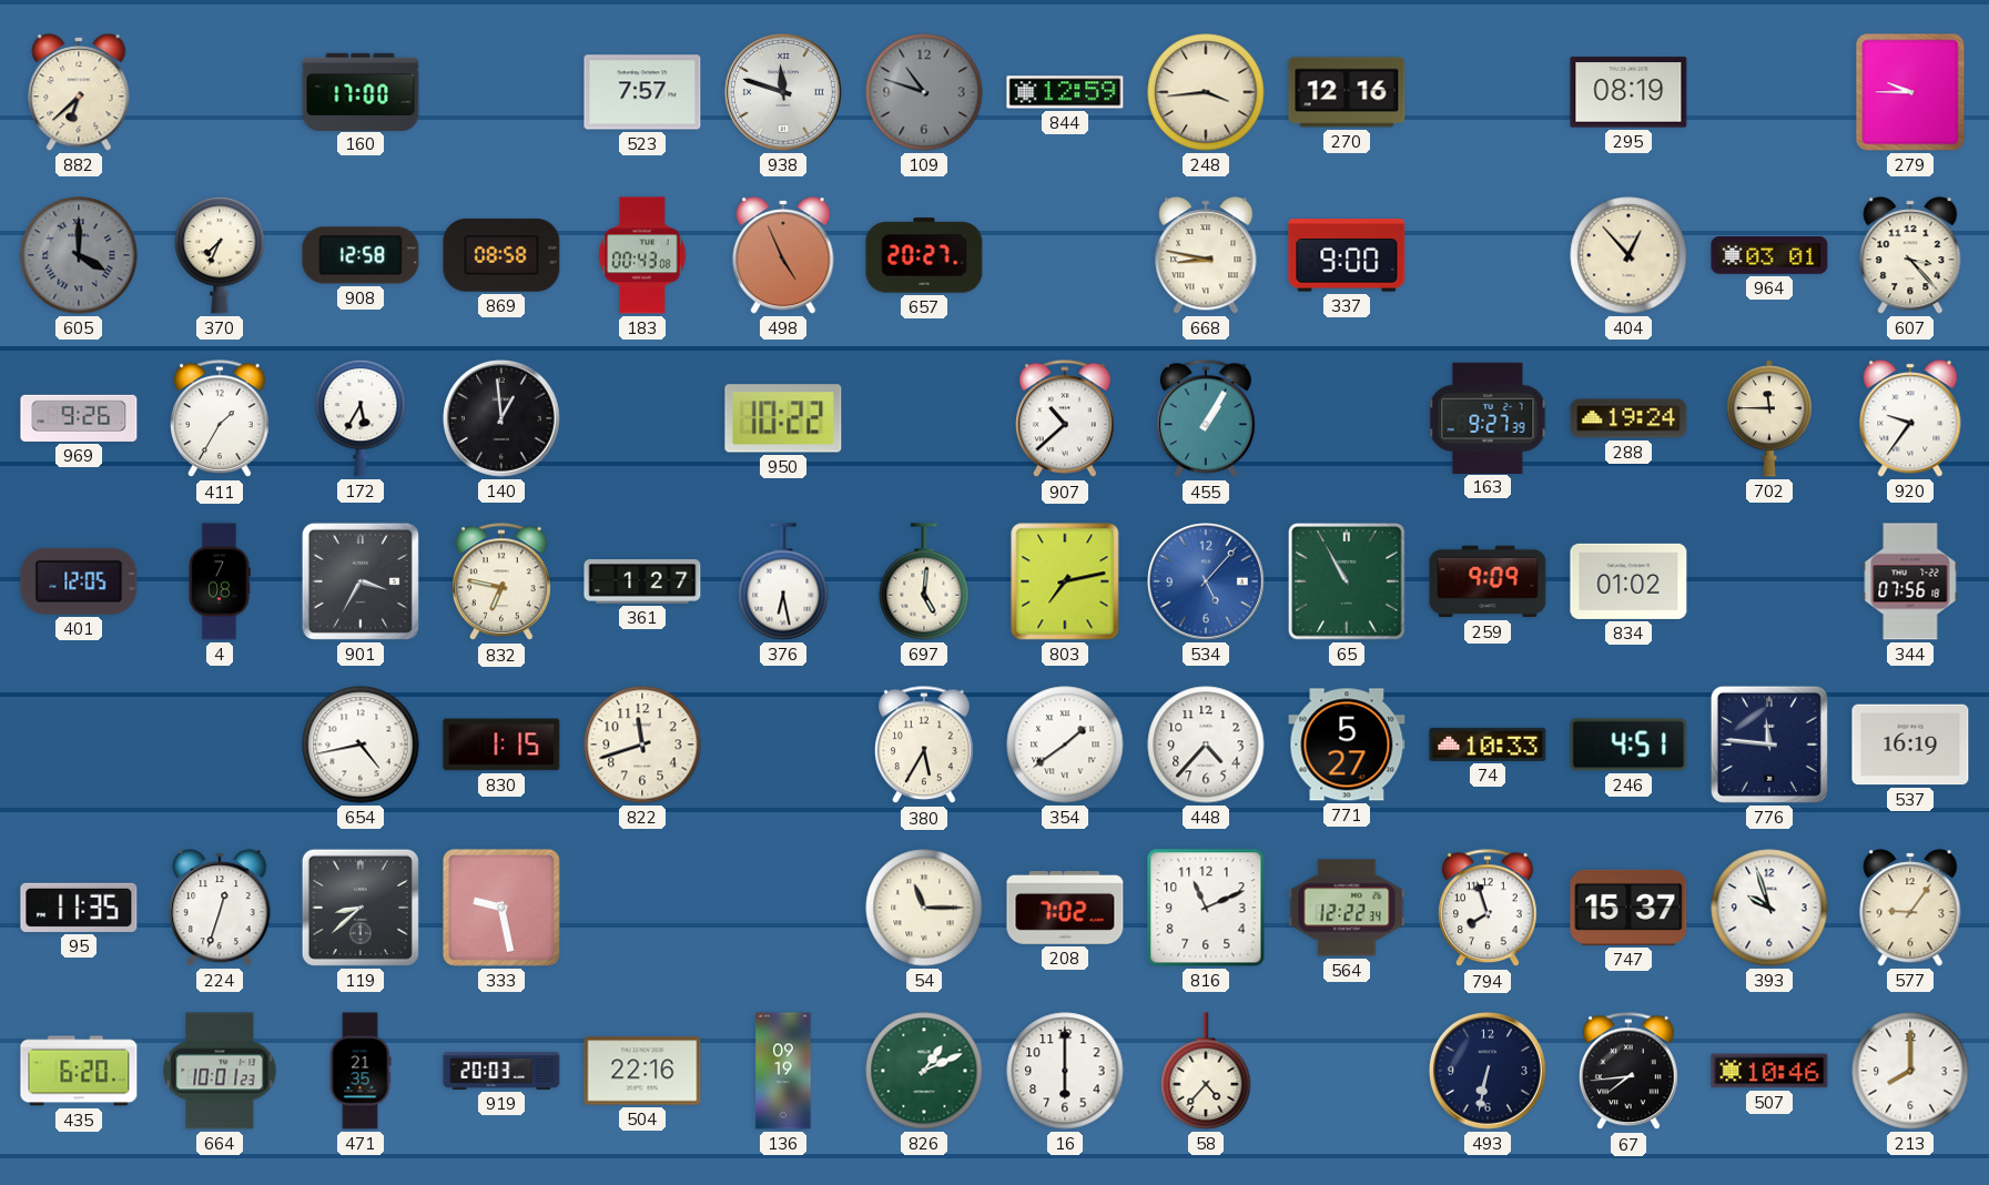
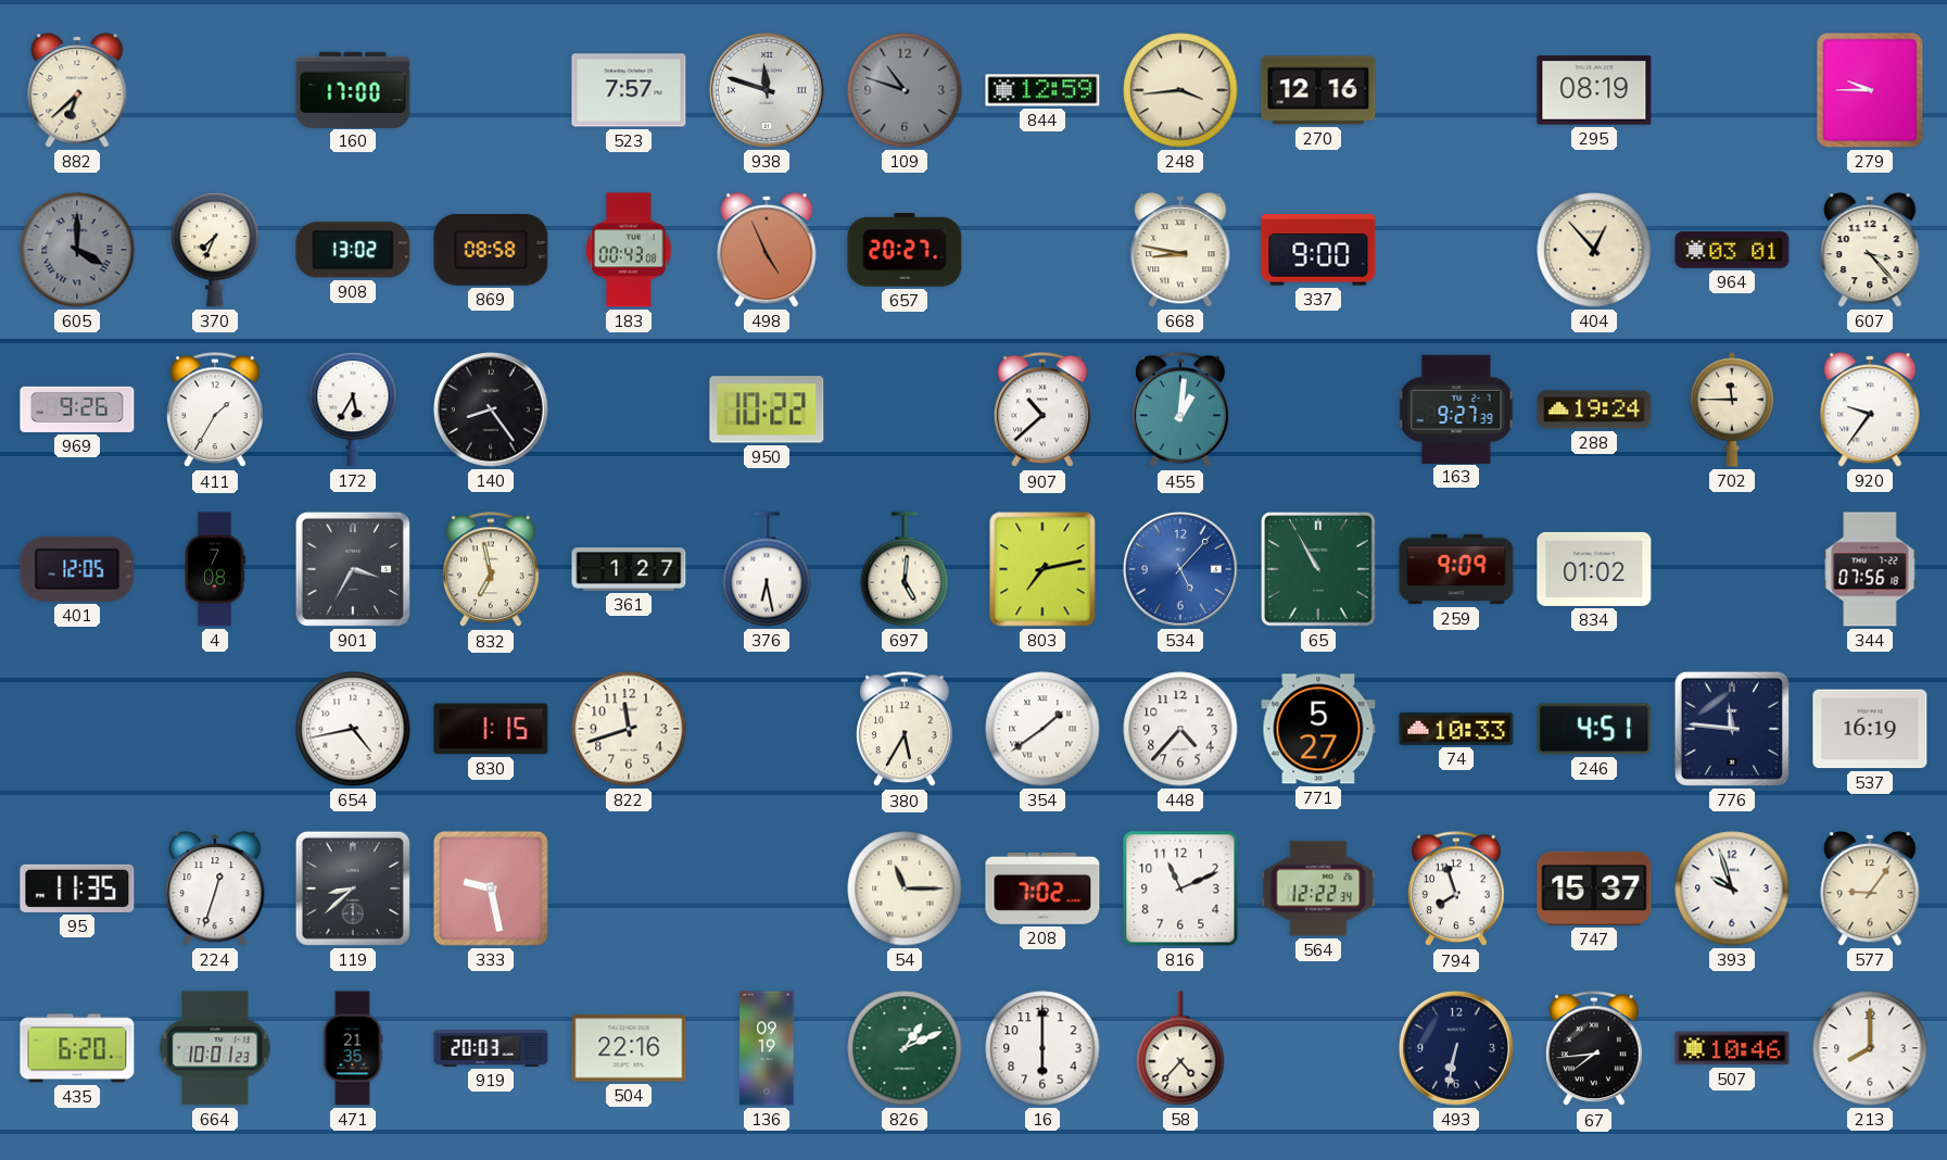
908: 12:58 -> 13:02 (353, 250)
140: 12:59 -> 8:24 (492, 411)
455: 1:05 -> 1:01 (1181, 411)
832: 6:47 -> 6:58 (492, 570)
